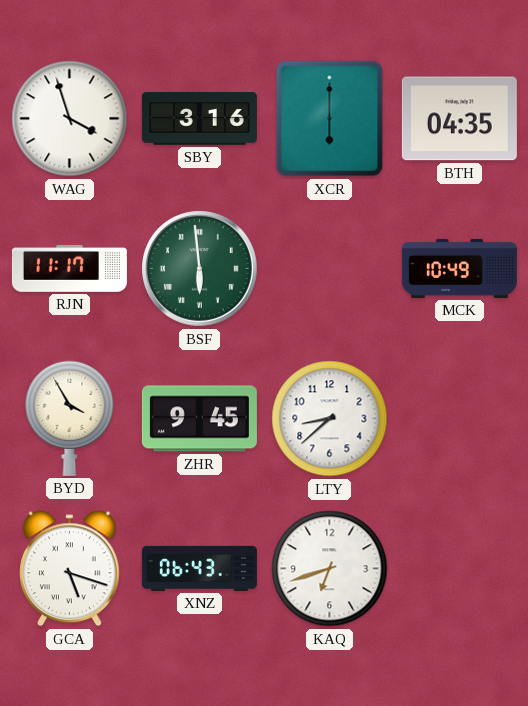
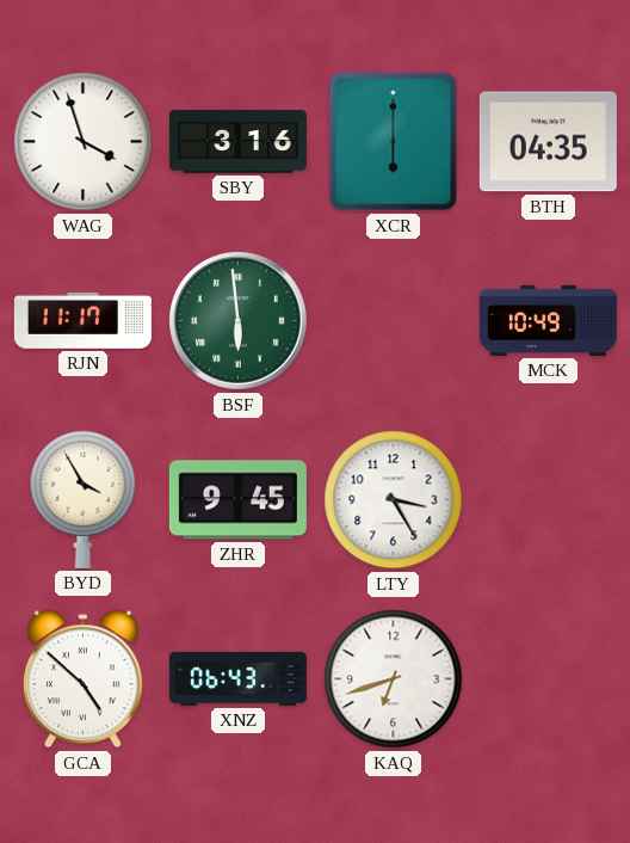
LTY: 8:38 -> 3:25 (394, 500)
GCA: 5:18 -> 4:52 (84, 679)
